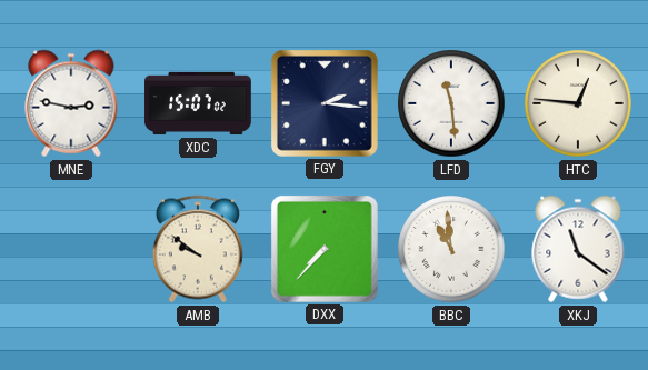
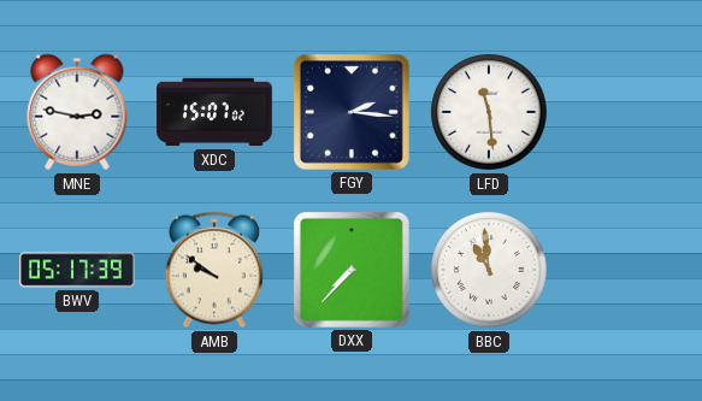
HTC: 12:46 -> none (578, 103)
BWV: none -> 05:17 (77, 270)
XKJ: 11:21 -> none (578, 249)
